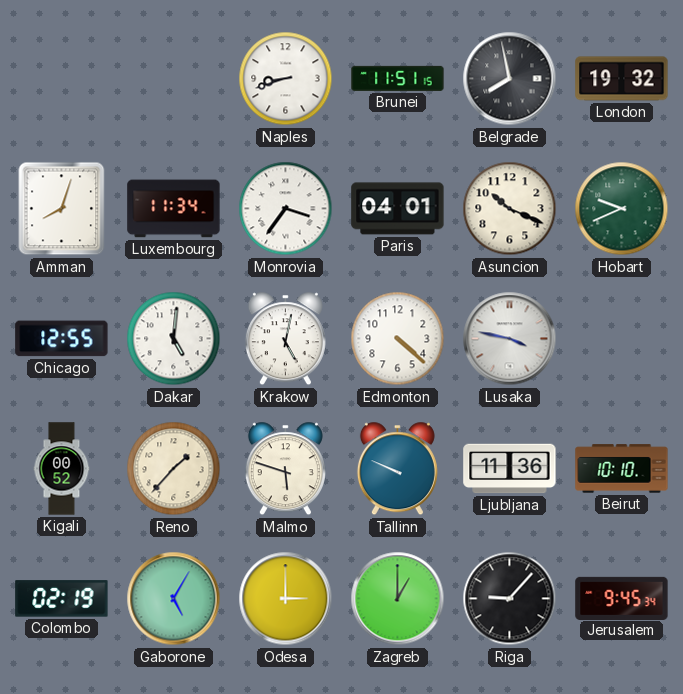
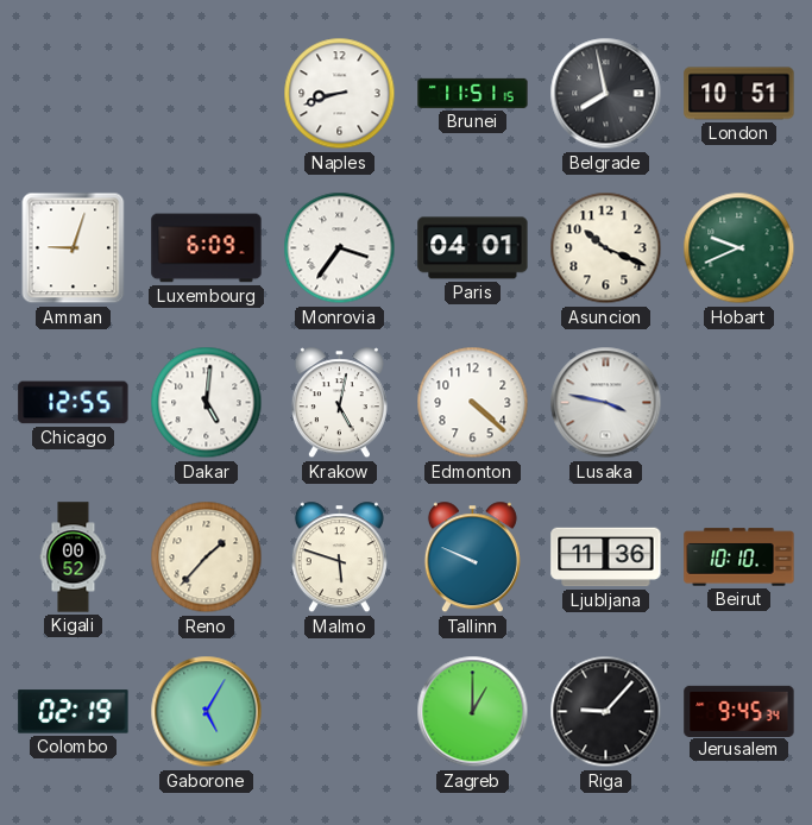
London: 19:32 -> 10:51 (739, 94)
Amman: 8:03 -> 9:03 (74, 248)
Luxembourg: 11:34 -> 6:09 (207, 248)
Odesa: 3:00 -> none (286, 599)
